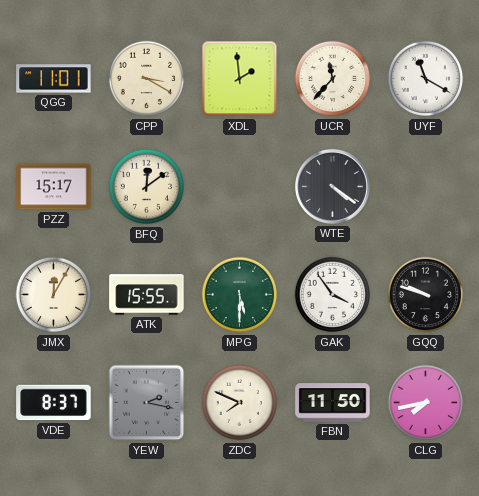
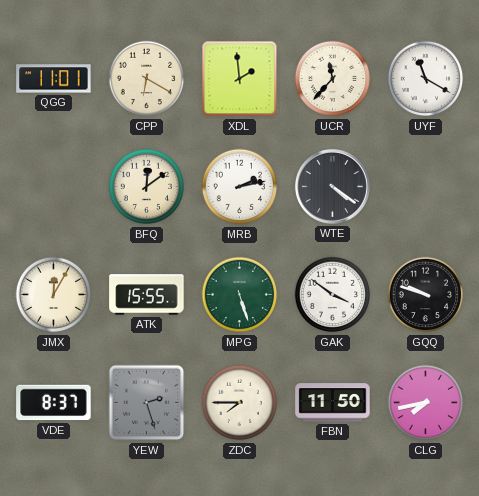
CPP: 3:20 -> 6:20 (147, 79)
PZZ: 15:17 -> none (54, 187)
MRB: none -> 2:13 (240, 187)
MPG: 5:30 -> 5:27 (240, 295)
GAK: 3:54 -> 3:51 (333, 295)
YEW: 2:17 -> 2:27 (147, 403)
ZDC: 7:49 -> 7:45 (240, 403)
